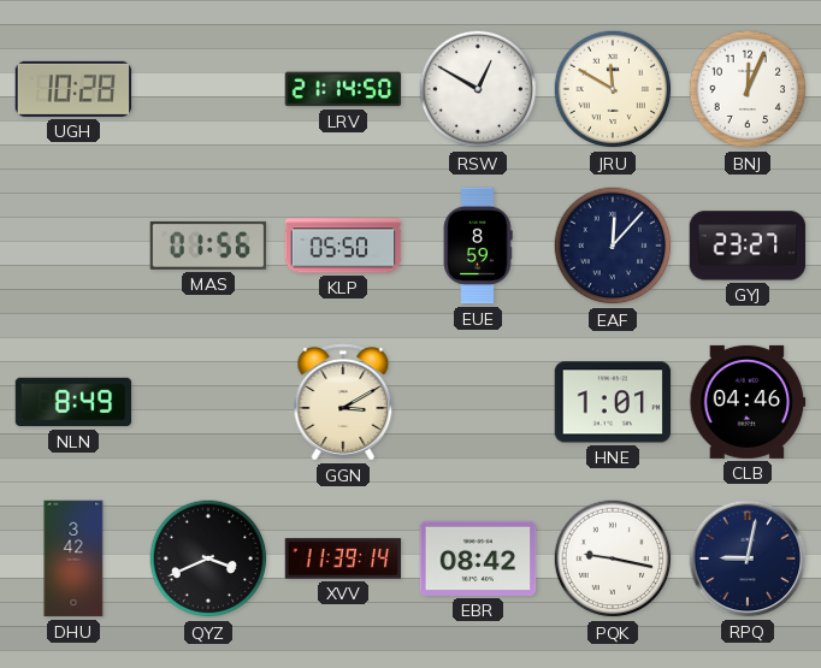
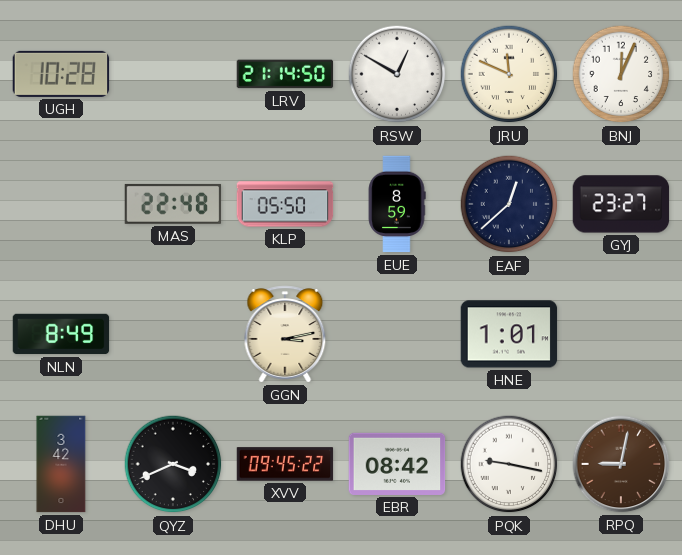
JRU: 11:50 -> 11:49 (509, 74)
MAS: 01:56 -> 22:48 (173, 204)
EAF: 12:07 -> 12:38 (509, 204)
GGN: 3:10 -> 3:13 (285, 334)
CLB: 04:46 -> none (748, 402)
XVV: 11:39 -> 09:45 (285, 464)
RPQ dial: navy -> brown (621, 464)
